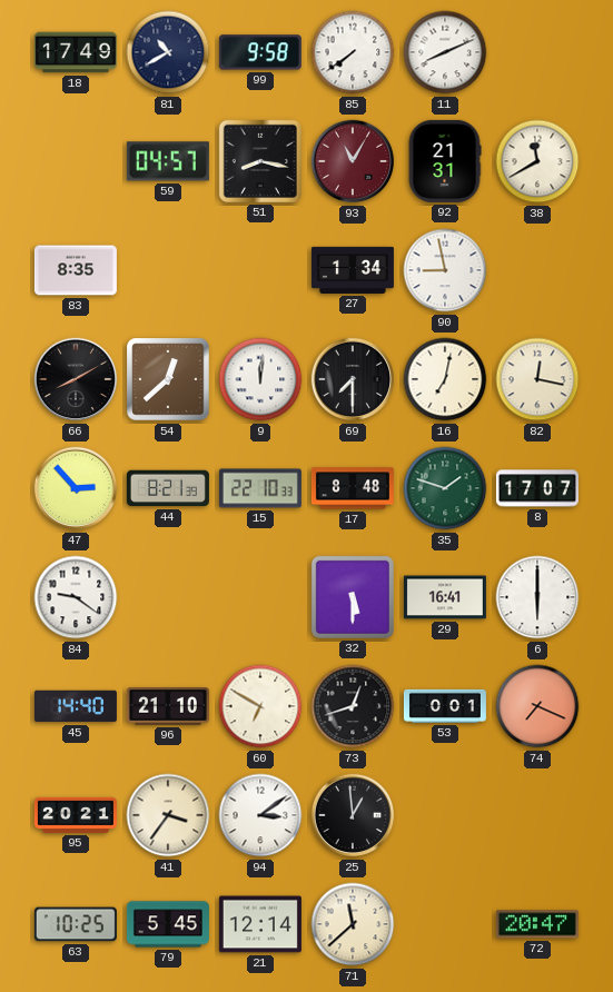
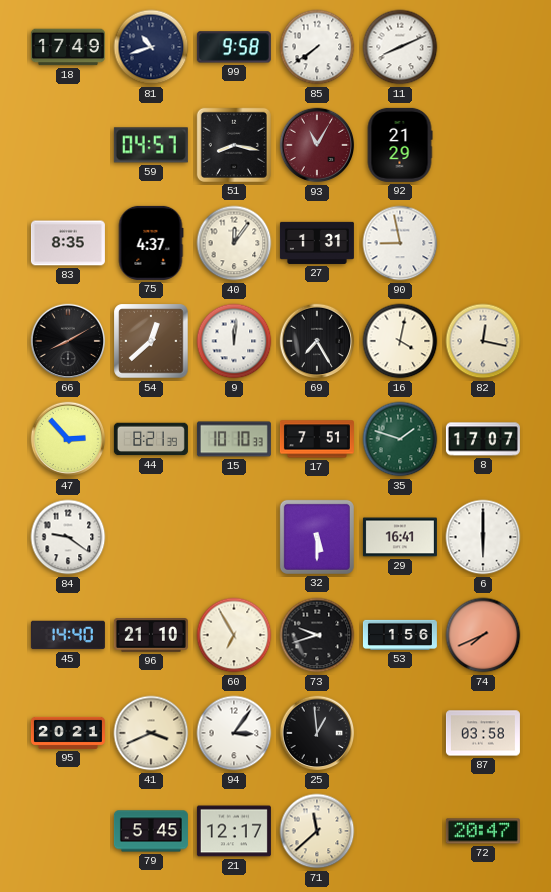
81: 10:40 -> 10:42 (151, 47)
92: 21:31 -> 21:29 (400, 145)
38: 11:40 -> none (537, 161)
75: none -> 4:37 (151, 243)
40: none -> 12:06 (234, 243)
27: 1:34 -> 1:31 (317, 243)
69: 7:30 -> 7:25 (317, 341)
16: 7:02 -> 4:02 (400, 341)
15: 22:10 -> 10:10 (234, 439)
17: 8:48 -> 7:51 (317, 439)
60: 6:50 -> 6:55 (234, 635)
73: 12:42 -> 9:42 (317, 635)
53: 0:01 -> 1:56 (400, 635)
74: 7:19 -> 7:41 (483, 635)
41: 3:36 -> 3:41 (151, 733)
94: 3:09 -> 3:06 (234, 733)
87: none -> 03:58 (483, 733)
63: 10:25 -> none (76, 924)
21: 12:14 -> 12:17 (234, 831)
